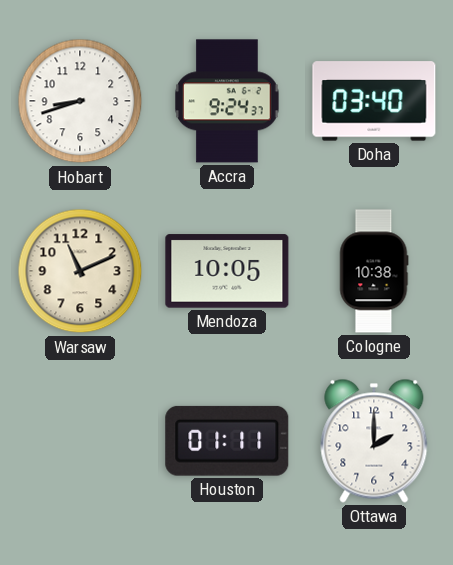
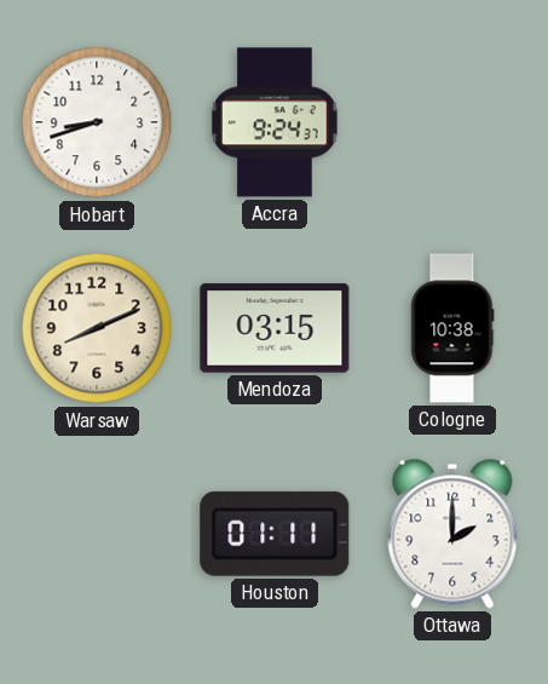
Doha: 03:40 -> none (374, 101)
Warsaw: 11:11 -> 8:11 (97, 328)
Mendoza: 10:05 -> 03:15 (275, 328)
